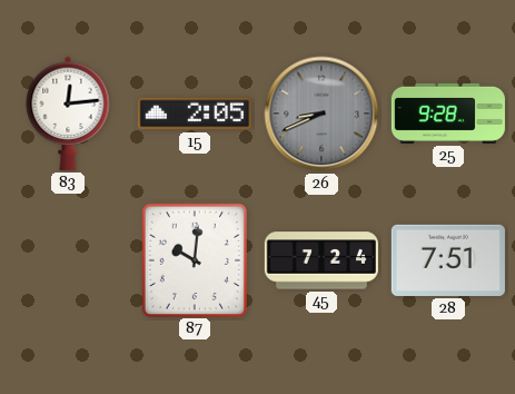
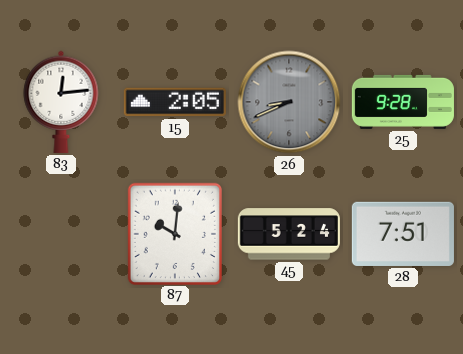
45: 7:24 -> 5:24 (289, 234)
